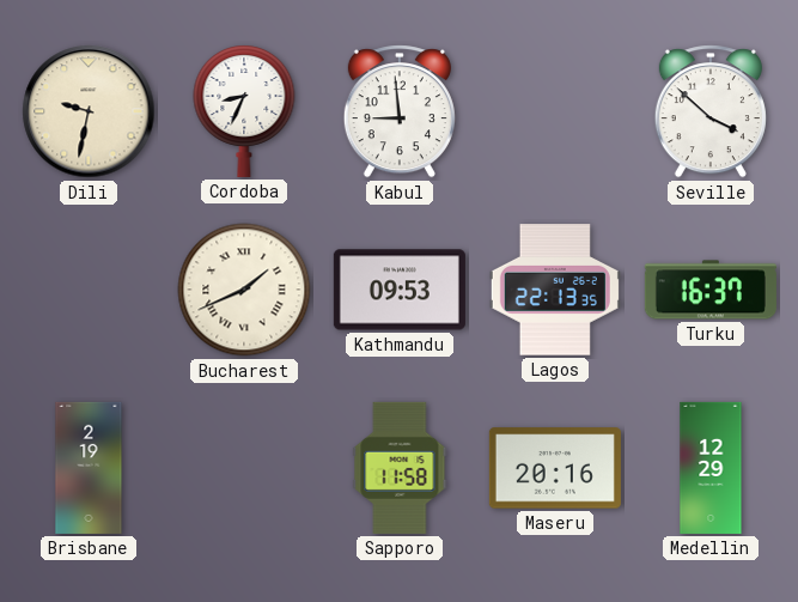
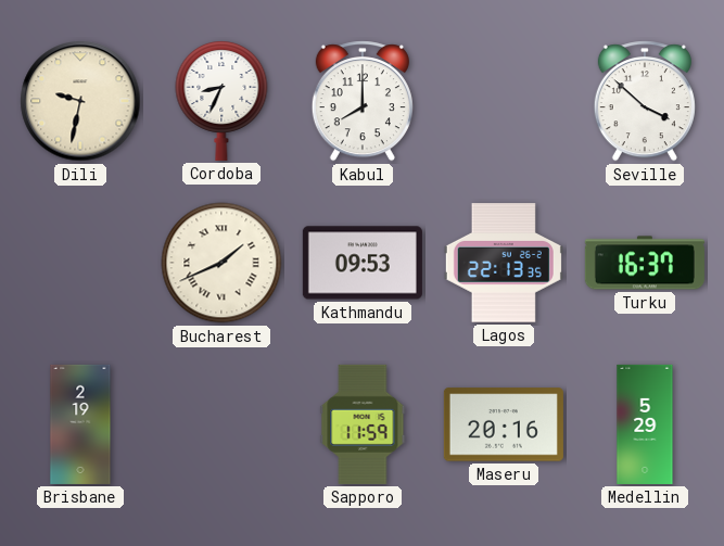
Kabul: 8:59 -> 8:00 (363, 101)
Sapporo: 11:58 -> 11:59 (363, 424)
Medellin: 12:29 -> 5:29 (645, 424)
